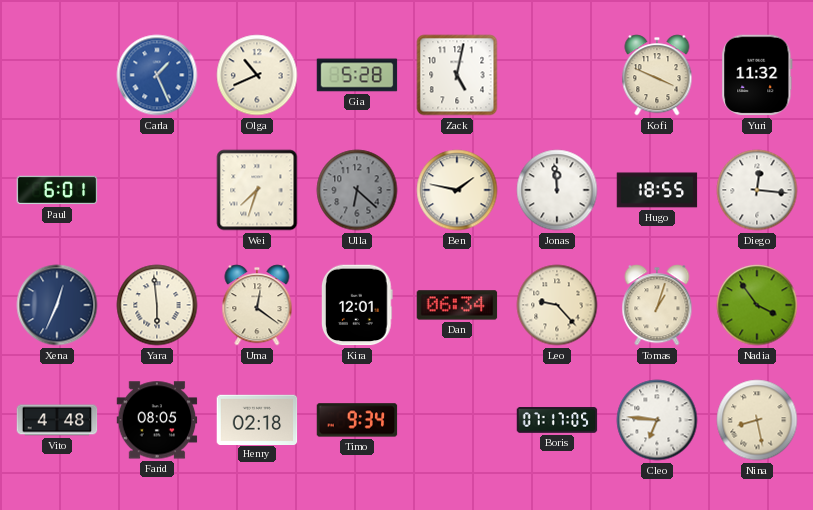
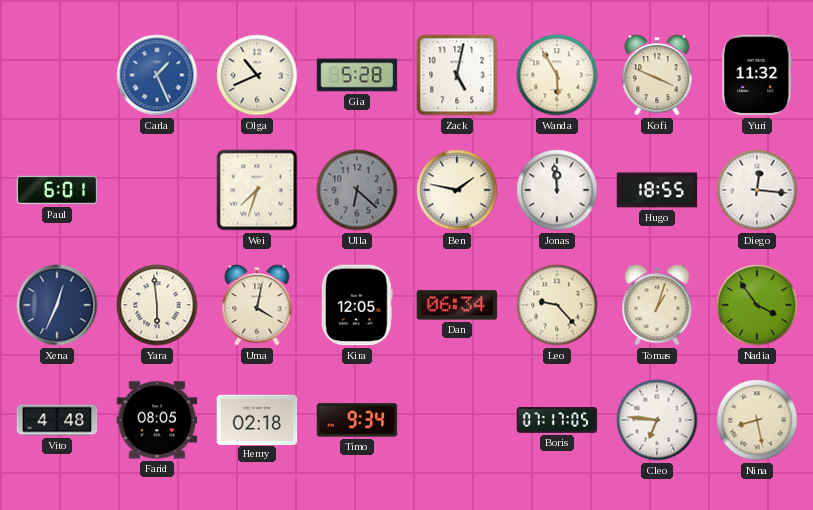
Wanda: none -> 5:55 (557, 75)
Uma: 12:21 -> 4:02 (257, 305)
Kira: 12:01 -> 12:05 (358, 305)
